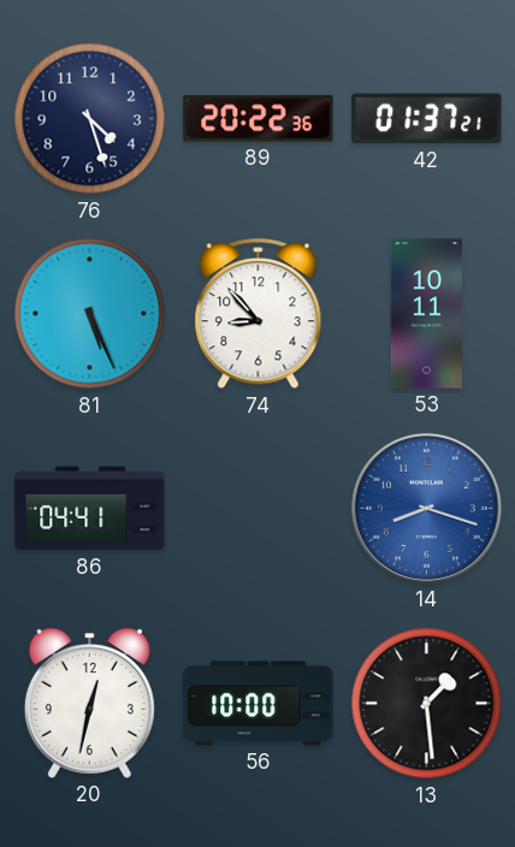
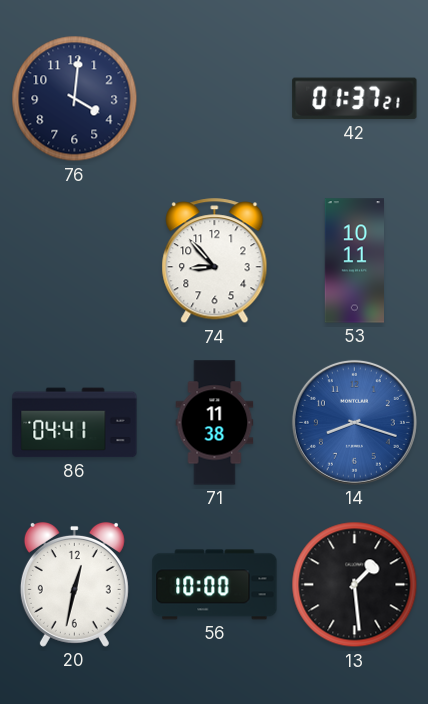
76: 4:27 -> 4:01 (75, 99)
89: 20:22 -> none (259, 119)
81: 5:26 -> none (90, 314)
71: none -> 11:38 (215, 423)
